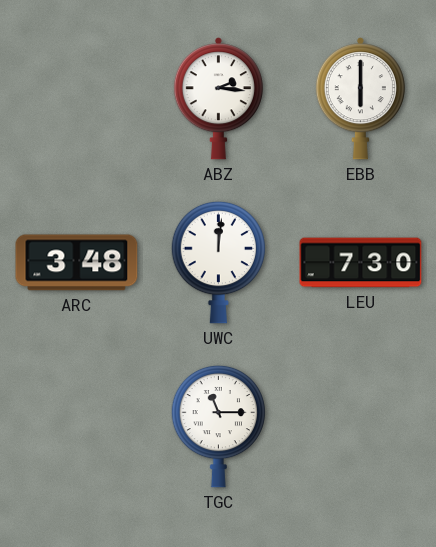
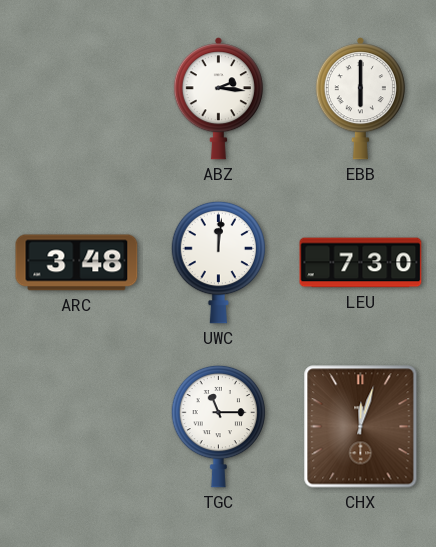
CHX: none -> 12:03 (361, 427)
